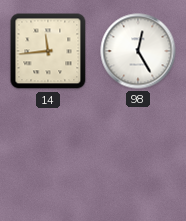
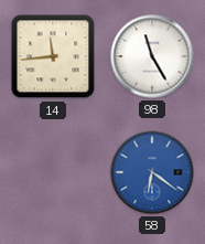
98: 12:25 -> 11:25 (152, 56)
58: none -> 6:21 (152, 172)
